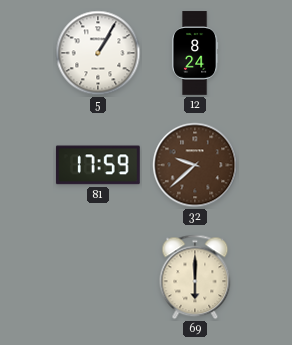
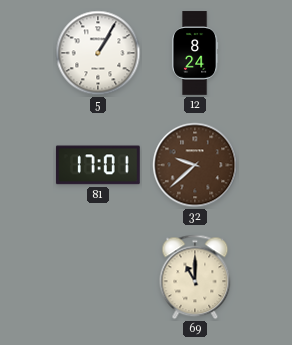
81: 17:59 -> 17:01 (98, 165)
69: 6:00 -> 11:00 (195, 277)
